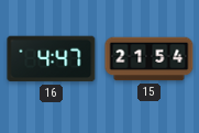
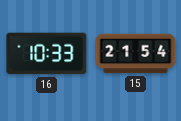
16: 4:47 -> 10:33 (47, 54)
